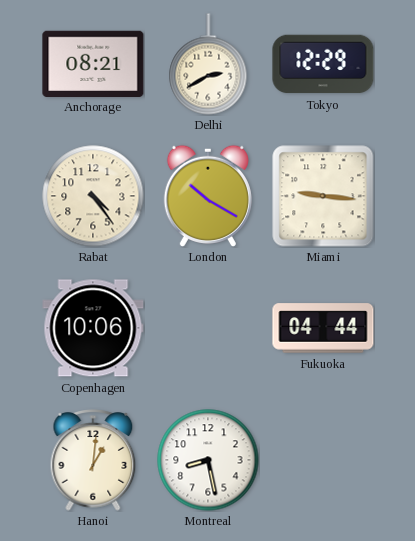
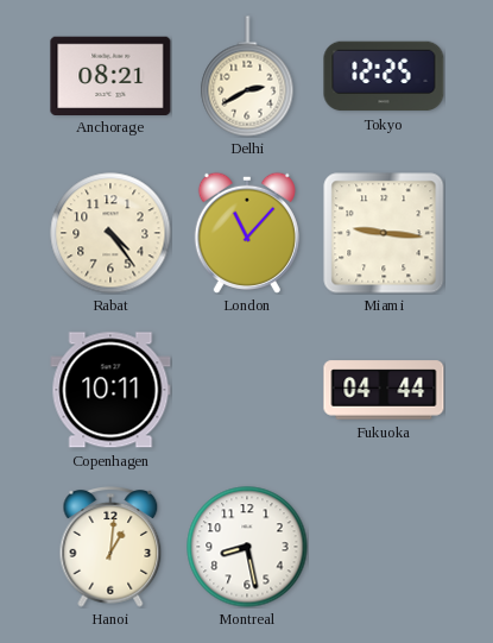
Tokyo: 12:29 -> 12:25 (384, 76)
London: 10:20 -> 11:07 (247, 233)
Copenhagen: 10:06 -> 10:11 (110, 390)
